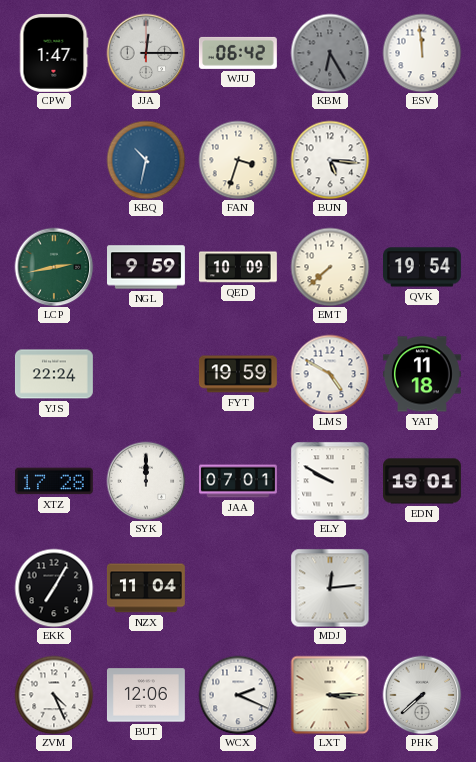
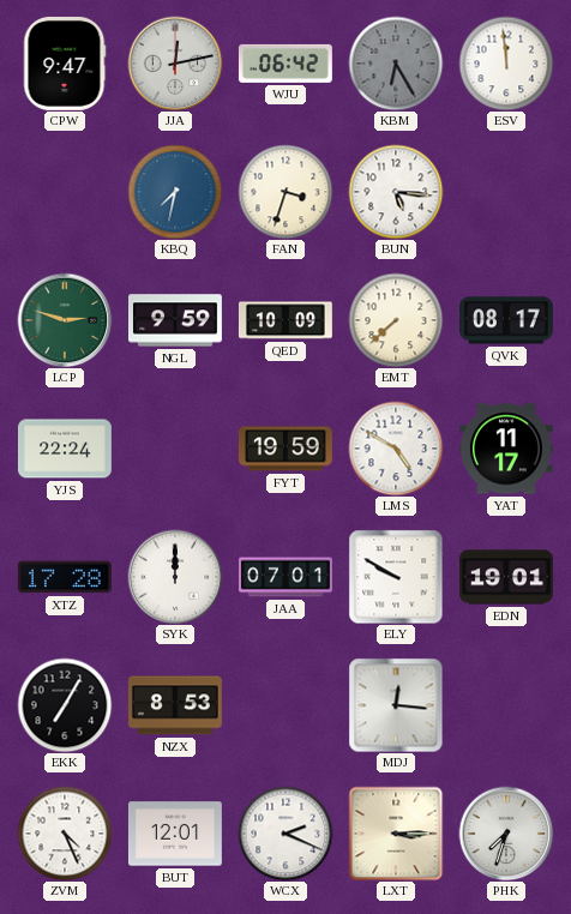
CPW: 1:47 -> 9:47 (65, 64)
JJA: 12:15 -> 12:13 (175, 64)
KBQ: 10:32 -> 7:32 (175, 192)
LCP: 2:43 -> 2:48 (65, 320)
QVK: 19:54 -> 08:17 (507, 320)
YAT: 11:18 -> 11:17 (506, 449)
NZX: 11:04 -> 8:53 (175, 705)
MDJ: 12:14 -> 12:16 (396, 705)
BUT: 12:06 -> 12:01 (175, 834)
PHK: 7:38 -> 7:33 (506, 834)
